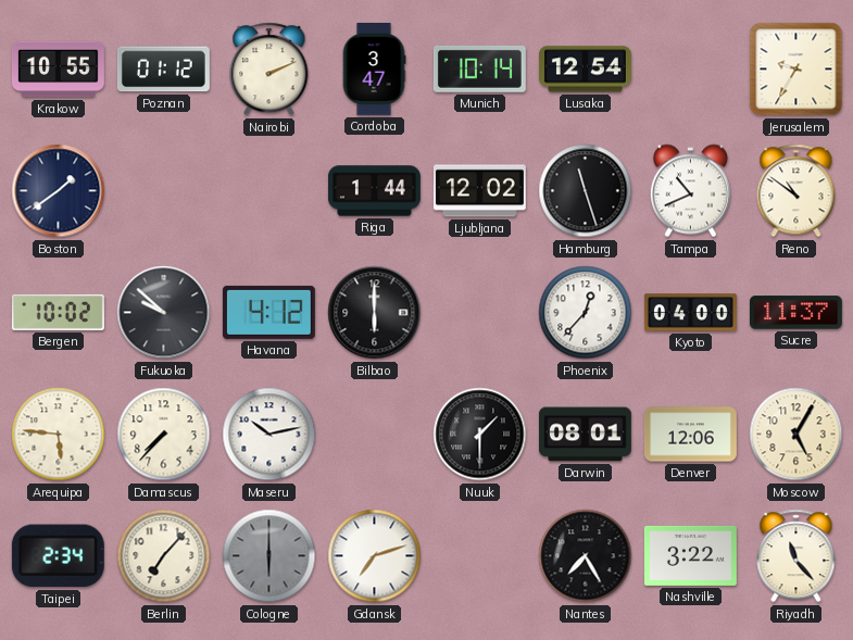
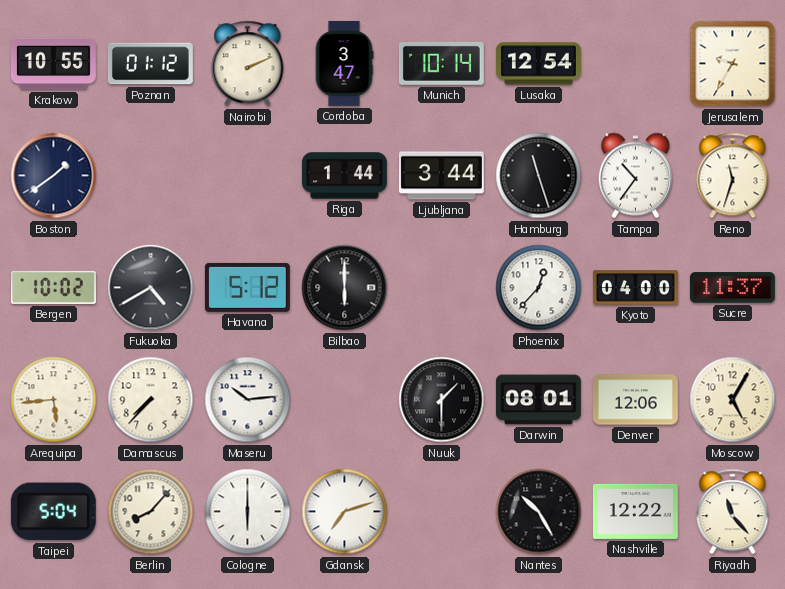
Ljubljana: 12:02 -> 3:44 (441, 176)
Tampa: 10:41 -> 10:36 (635, 176)
Reno: 10:51 -> 11:33 (733, 176)
Fukuoka: 9:52 -> 4:40 (151, 288)
Havana: 4:12 -> 5:12 (247, 287)
Arequipa: 5:46 -> 5:44 (54, 400)
Maseru: 10:13 -> 10:14 (248, 400)
Taipei: 2:34 -> 5:04 (53, 512)
Berlin: 7:07 -> 8:07 (151, 512)
Cologne dial: grey -> white (248, 512)
Nantes: 7:25 -> 10:25 (539, 512)
Nashville: 3:22 -> 12:22 (635, 511)
